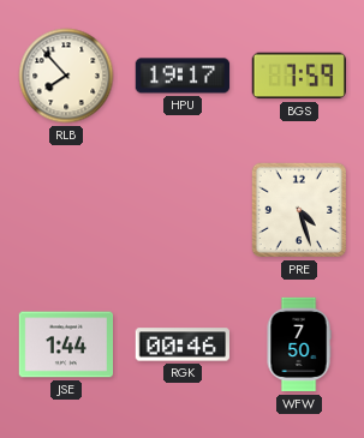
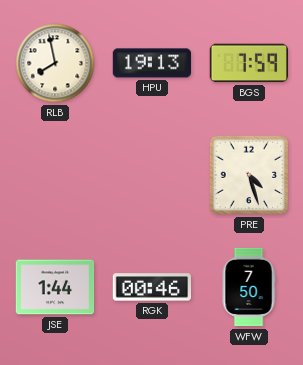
RLB: 7:53 -> 7:58 (55, 63)
HPU: 19:17 -> 19:13 (152, 63)
